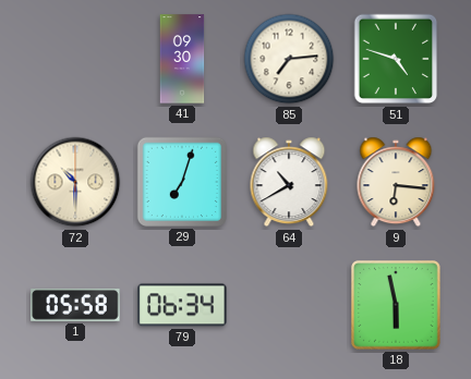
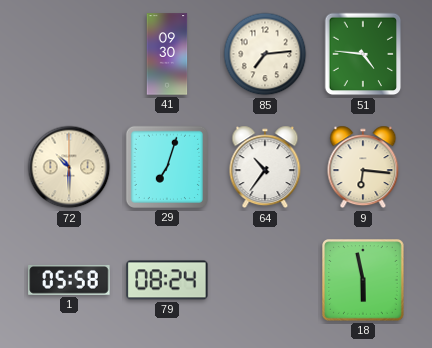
51: 4:48 -> 4:46 (363, 54)
64: 10:40 -> 10:36 (265, 167)
79: 06:34 -> 08:24 (167, 280)
